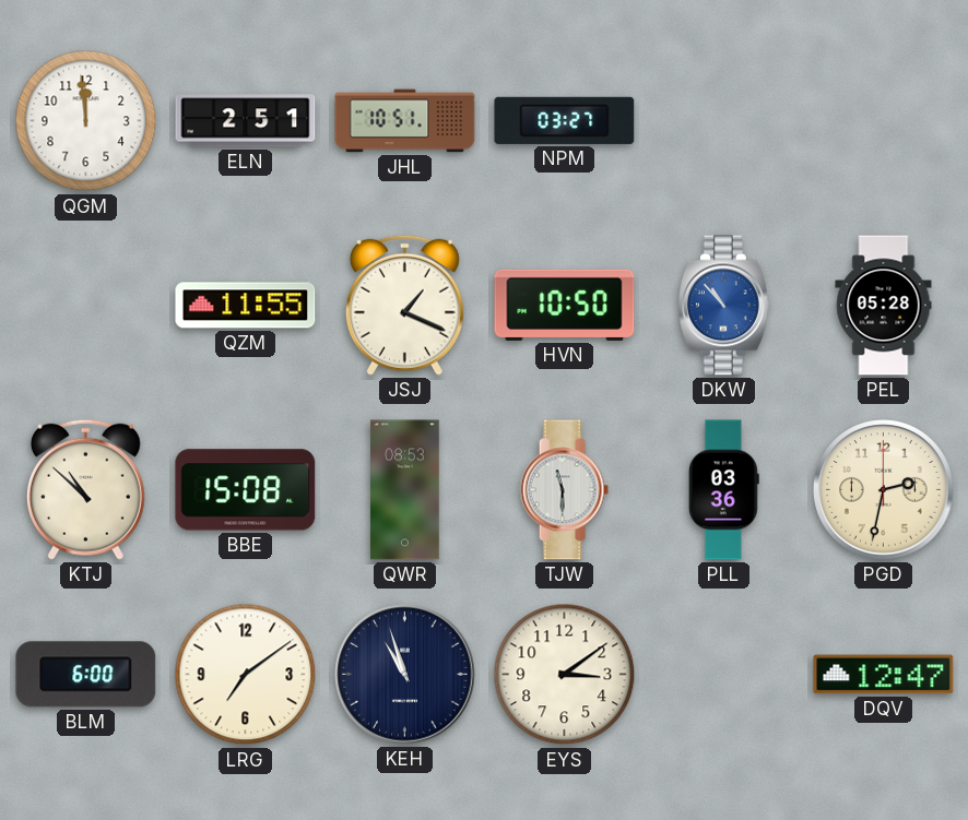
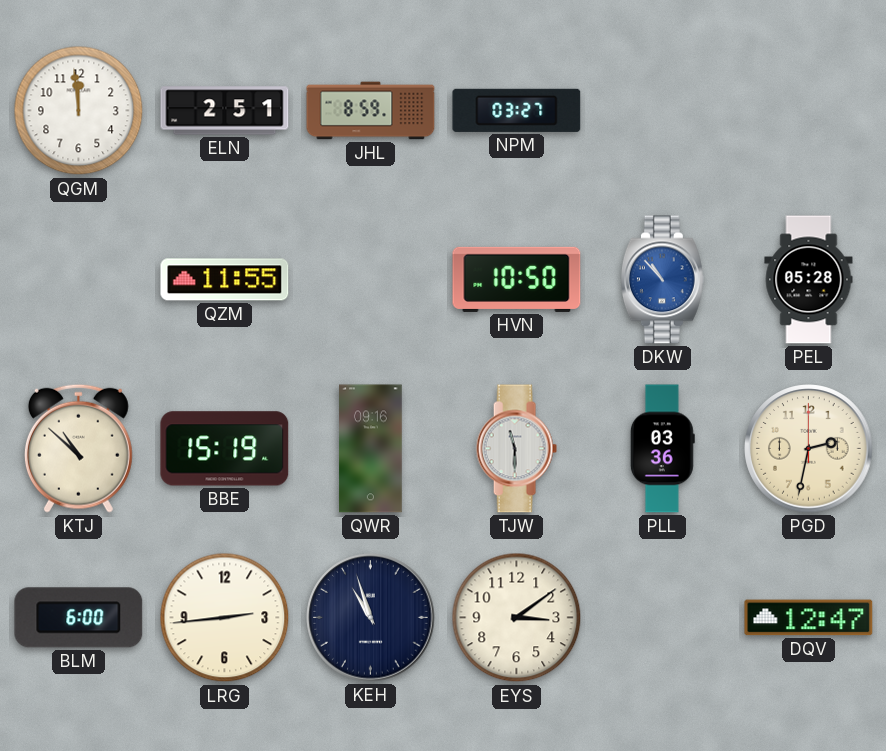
JHL: 10:51 -> 8:59 (371, 111)
JSJ: 1:19 -> none (404, 305)
BBE: 15:08 -> 15:19 (225, 449)
QWR: 08:53 -> 09:16 (371, 449)
LRG: 7:09 -> 2:44 (225, 618)
